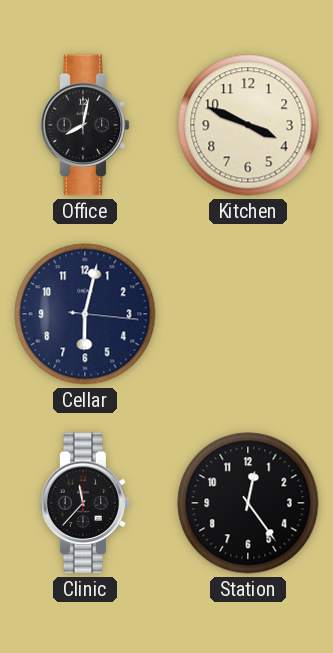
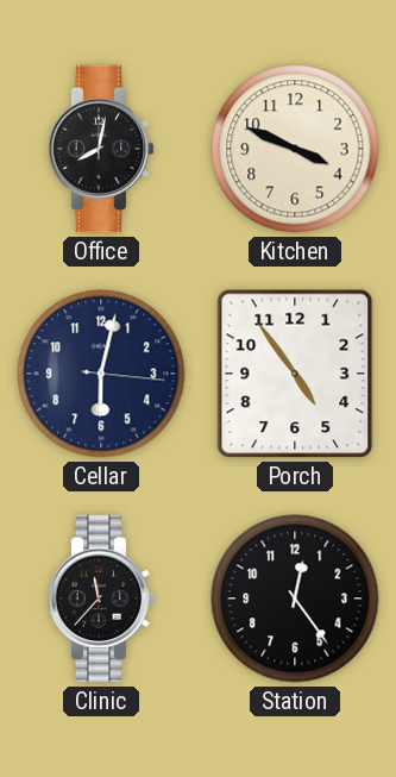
Porch: none -> 4:54 (295, 374)
